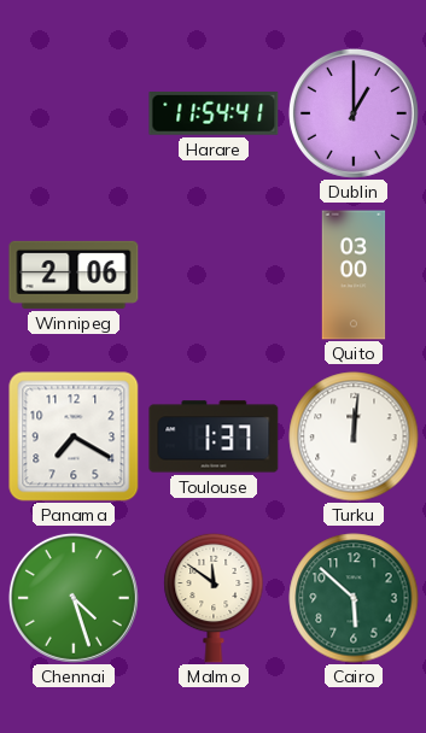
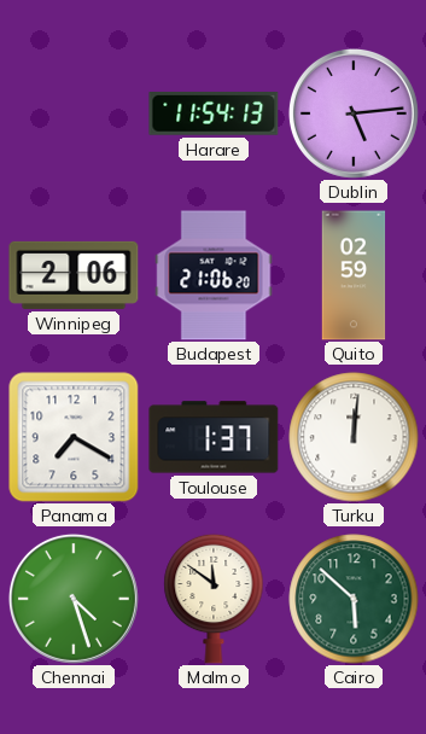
Harare: 11:54:41 -> 11:54:13 (214, 115)
Dublin: 1:00 -> 5:14 (354, 113)
Budapest: none -> 21:06 (214, 275)
Quito: 03:00 -> 02:59 (354, 275)
